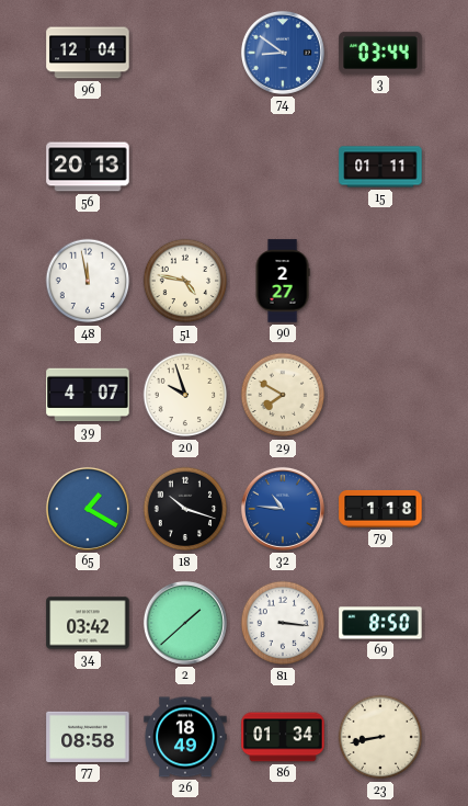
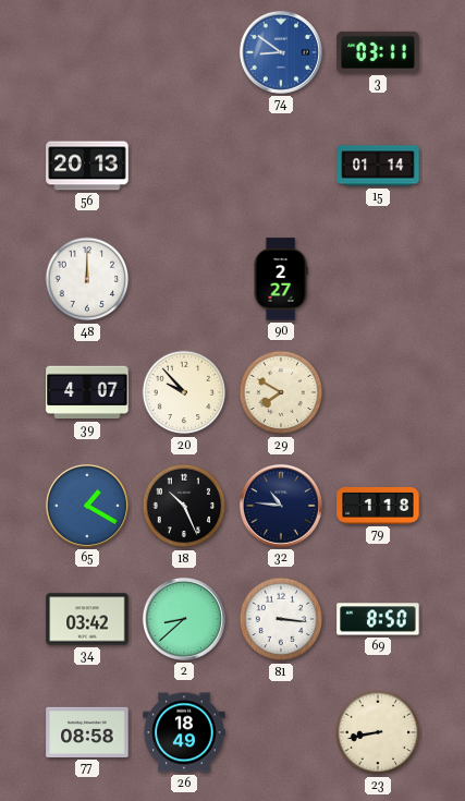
96: 12:04 -> none (88, 53)
3: 03:44 -> 03:11 (378, 52)
15: 01:11 -> 01:14 (378, 166)
48: 11:58 -> 12:00 (87, 279)
51: 4:47 -> none (185, 281)
20: 9:57 -> 9:53 (184, 392)
18: 10:18 -> 10:26 (184, 506)
32 dial: blue -> navy (281, 506)
2: 1:38 -> 8:38 (184, 619)
86: 01:34 -> none (283, 737)
